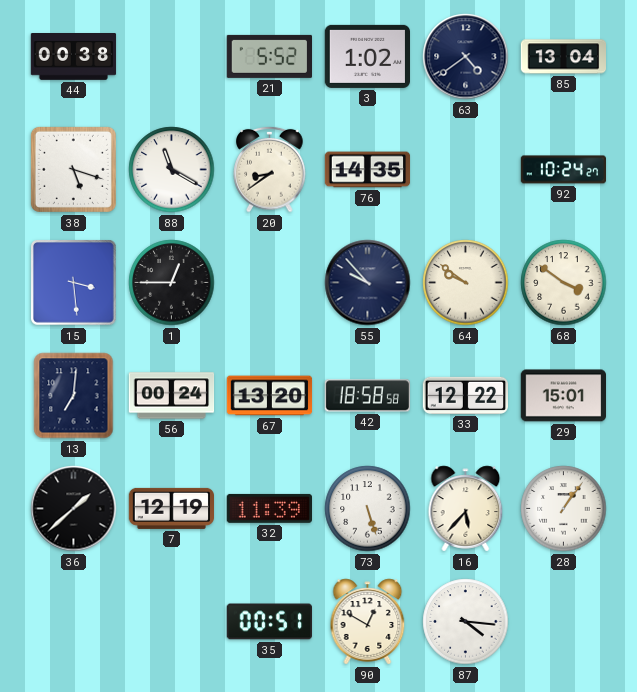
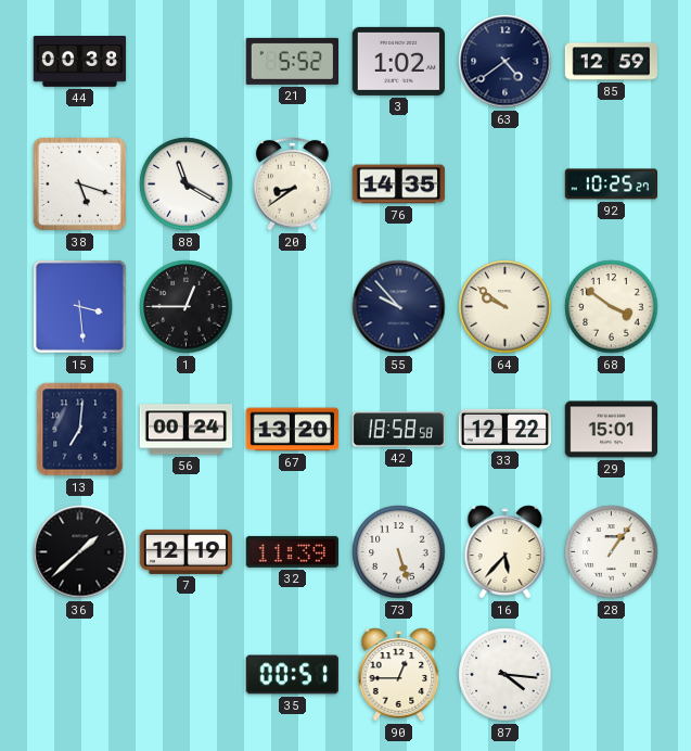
85: 13:04 -> 12:59 (611, 62)
92: 10:24 -> 10:25 (612, 184)
90: 12:50 -> 12:45 (399, 675)
